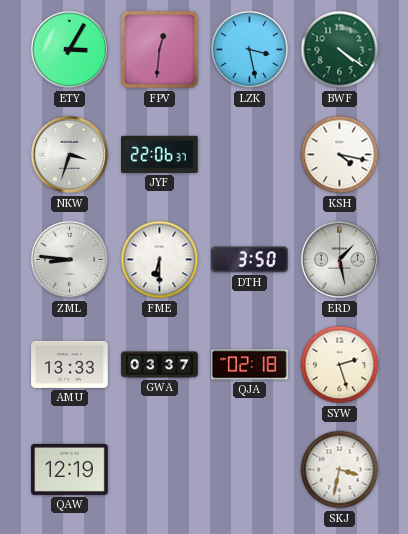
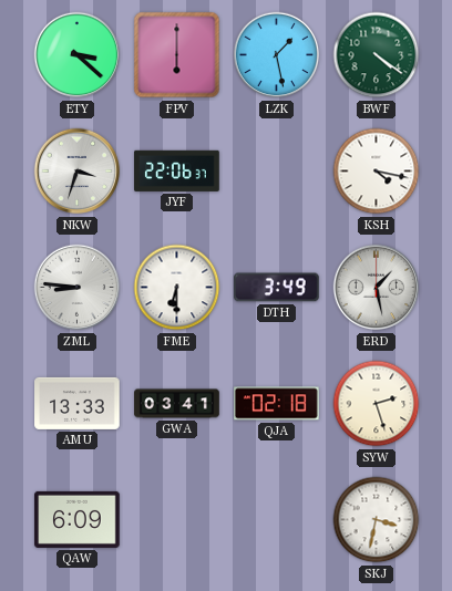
ETY: 3:05 -> 3:22 (78, 55)
FPV: 12:31 -> 6:00 (177, 55)
LZK: 3:28 -> 1:28 (277, 55)
DTH: 3:50 -> 3:49 (277, 288)
GWA: 03:37 -> 03:41 (177, 404)
QAW: 12:19 -> 6:09 (78, 519)
